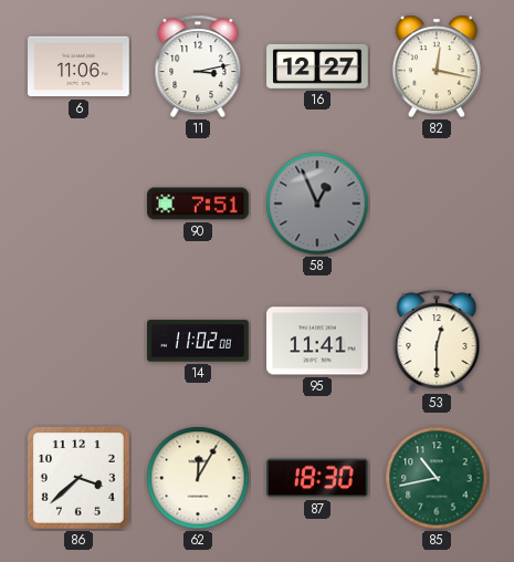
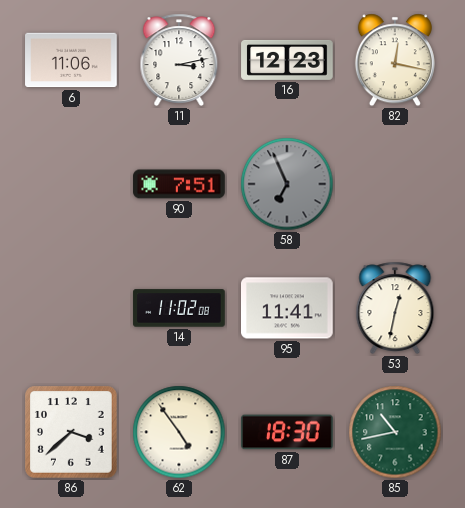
16: 12:27 -> 12:23 (287, 60)
58: 12:56 -> 6:56 (287, 184)
53: 12:30 -> 12:32 (395, 308)
62: 12:05 -> 4:54 (179, 432)
